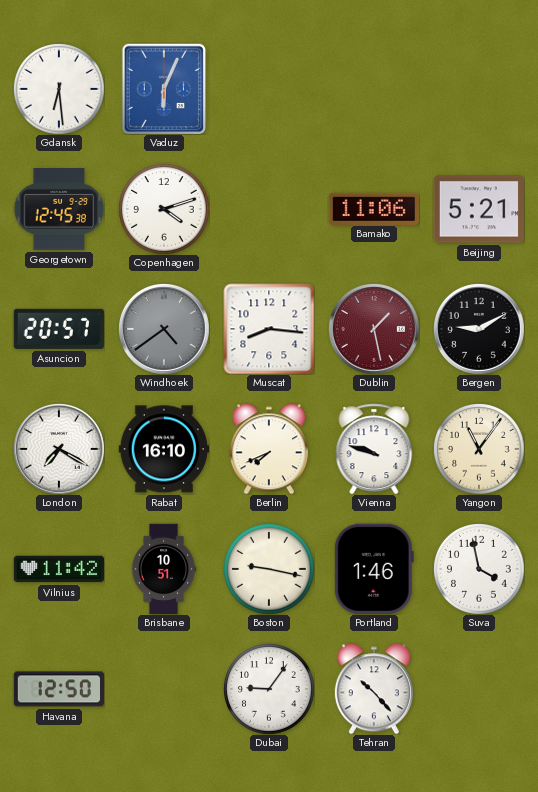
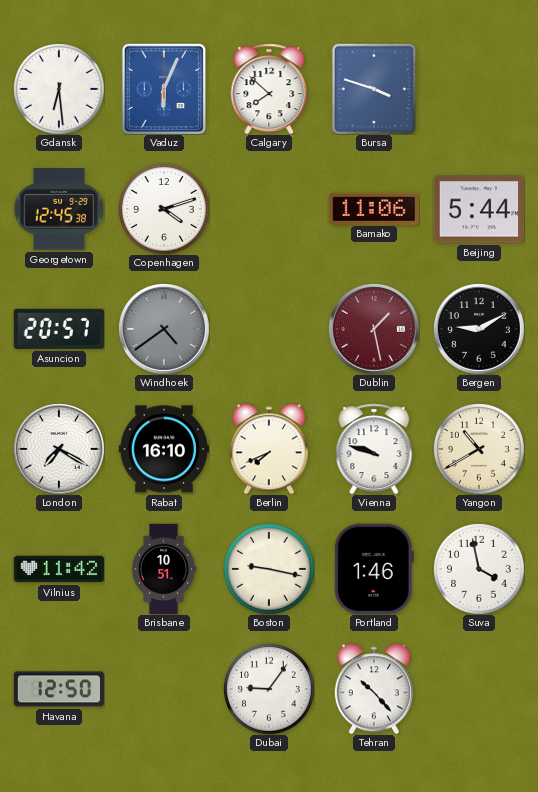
Calgary: none -> 7:52 (269, 89)
Bursa: none -> 3:48 (373, 88)
Beijing: 5:21 -> 5:44 (478, 209)
Muscat: 8:16 -> none (269, 329)
Yangon: 11:06 -> 10:40 (479, 449)
